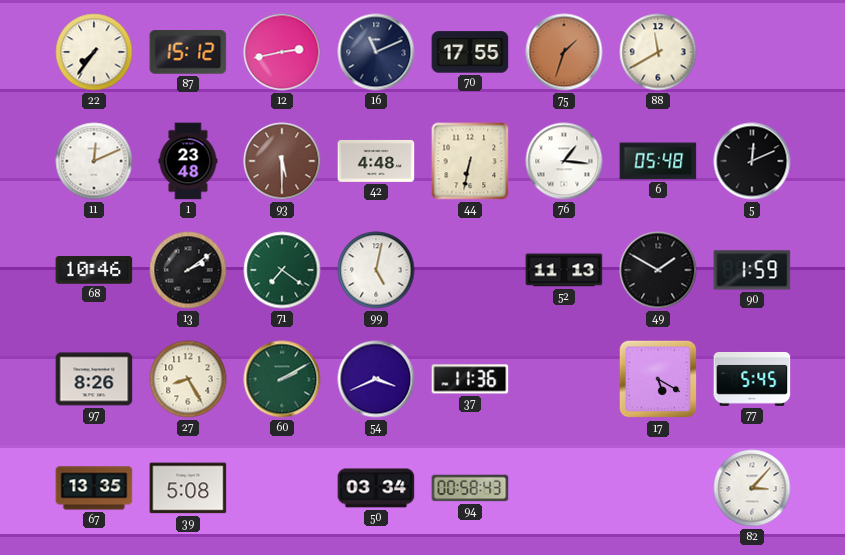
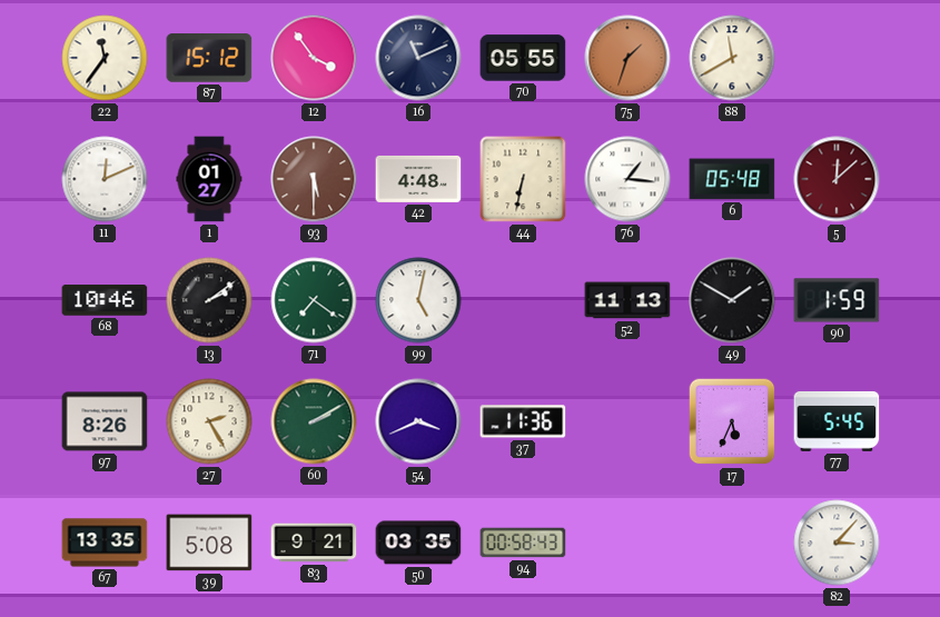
22: 7:36 -> 11:36 (105, 58)
12: 2:43 -> 3:54 (314, 58)
70: 17:55 -> 05:55 (523, 58)
1: 23:48 -> 01:27 (209, 179)
5: 12:11 -> 12:08 (837, 179)
5 dial: black -> burgundy (837, 179)
27: 8:25 -> 2:25 (209, 421)
17: 5:20 -> 5:34 (732, 421)
83: none -> 9:21 (314, 543)
50: 03:34 -> 03:35 (418, 543)
